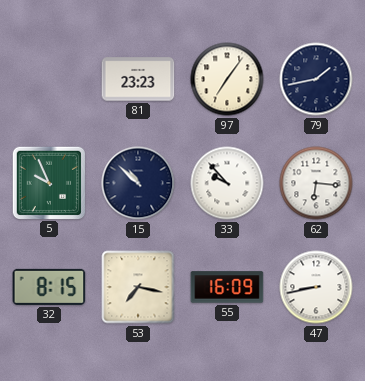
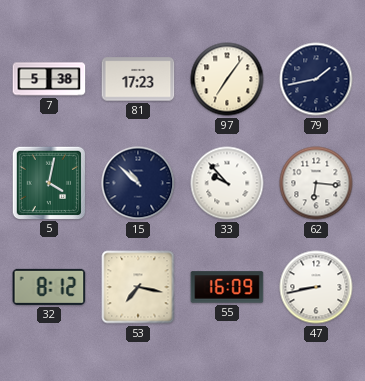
7: none -> 5:38 (49, 79)
81: 23:23 -> 17:23 (138, 79)
5: 9:56 -> 4:02 (48, 182)
32: 8:15 -> 8:12 (49, 287)
